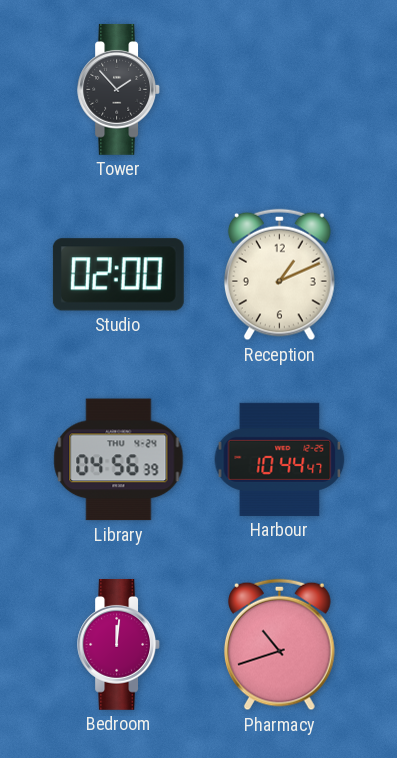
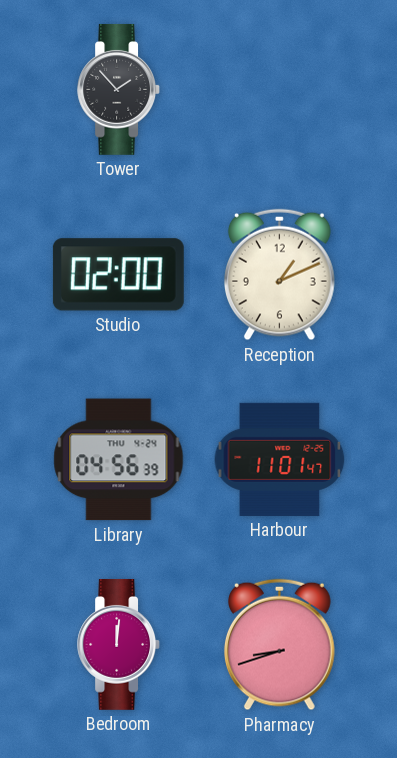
Harbour: 10:44 -> 11:01 (280, 459)
Pharmacy: 10:42 -> 8:42 (279, 645)
